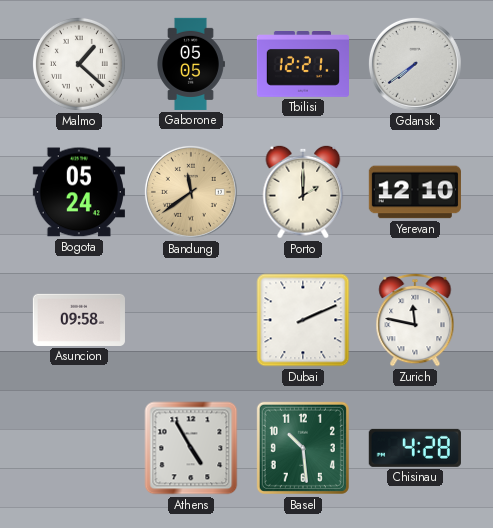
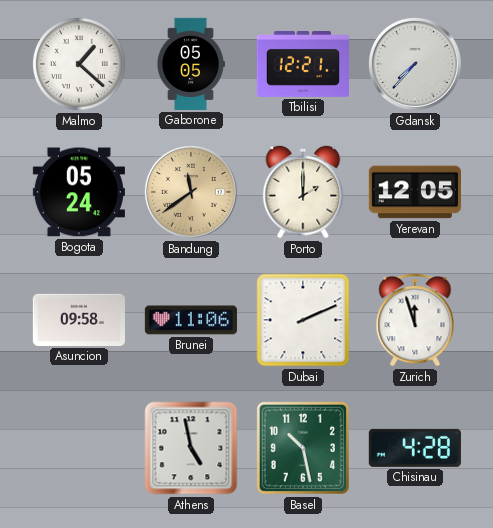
Gdansk: 7:39 -> 7:37 (415, 64)
Yerevan: 12:10 -> 12:05 (415, 192)
Brunei: none -> 11:06 (191, 320)
Zurich: 11:47 -> 11:57 (415, 320)
Athens: 4:55 -> 4:58 (191, 448)
Basel: 10:29 -> 10:28 (303, 448)
